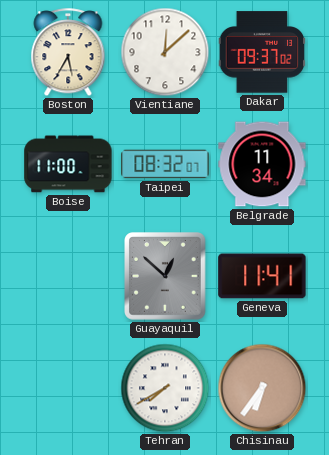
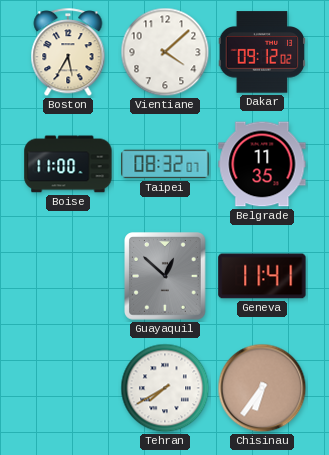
Vientiane: 12:08 -> 4:08 (165, 52)
Dakar: 09:37 -> 09:12 (262, 52)
Belgrade: 11:34 -> 11:35 (262, 164)
